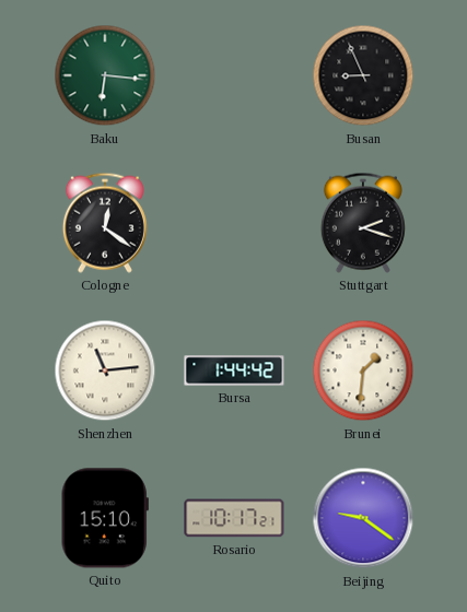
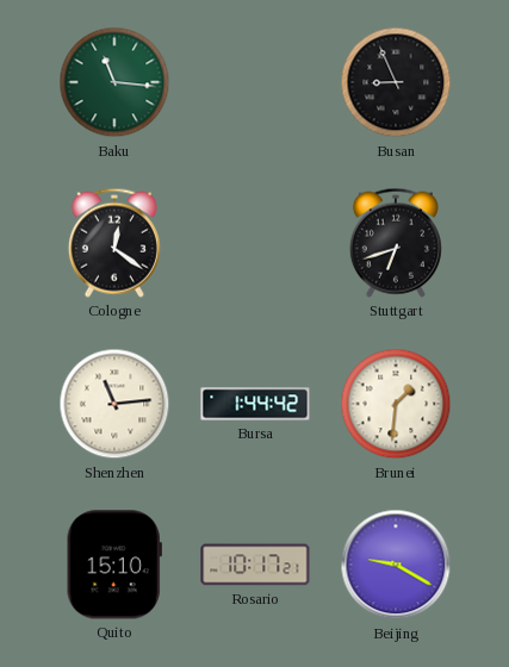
Baku: 6:16 -> 11:16 (114, 82)
Stuttgart: 2:18 -> 6:42 (396, 243)
Beijing: 9:21 -> 9:20 (396, 565)
